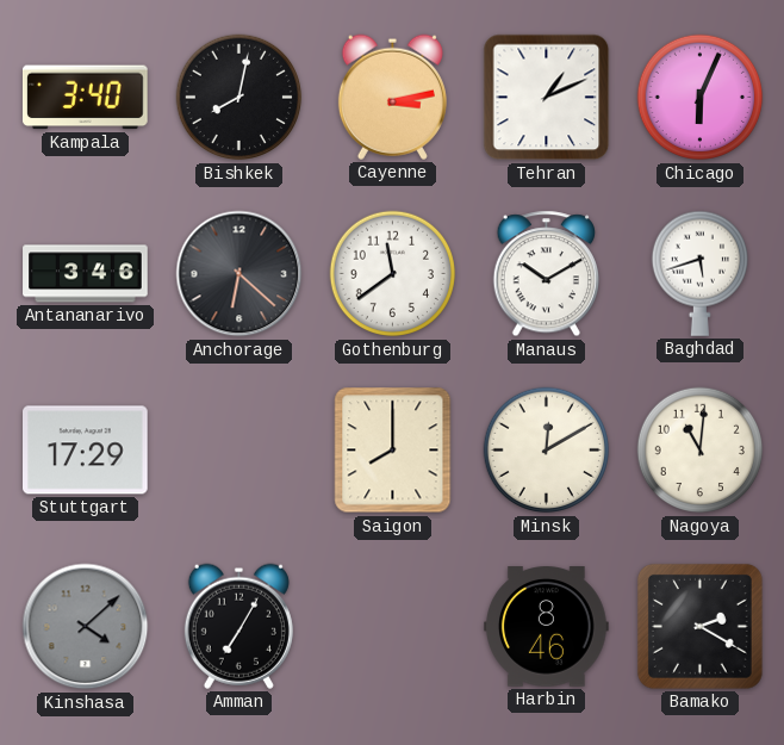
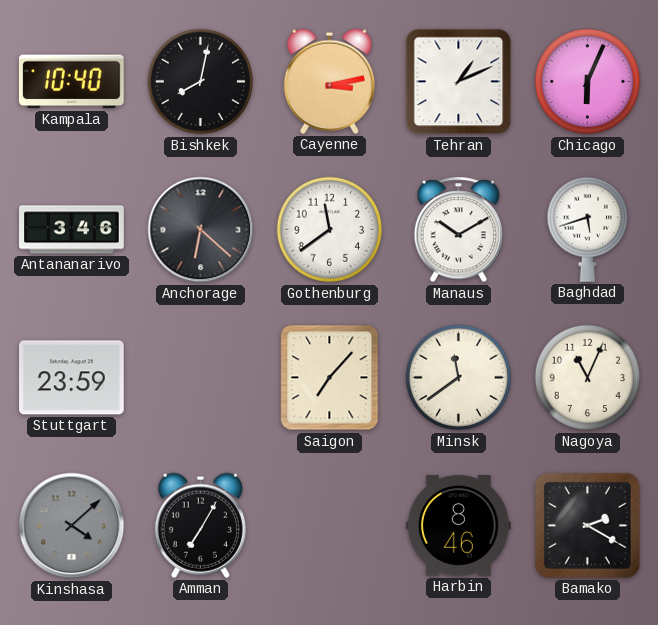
Kampala: 3:40 -> 10:40 (71, 82)
Stuttgart: 17:29 -> 23:59 (72, 378)
Saigon: 8:00 -> 7:07 (330, 378)
Minsk: 12:10 -> 11:39 (459, 378)
Nagoya: 11:01 -> 11:04 (588, 378)
